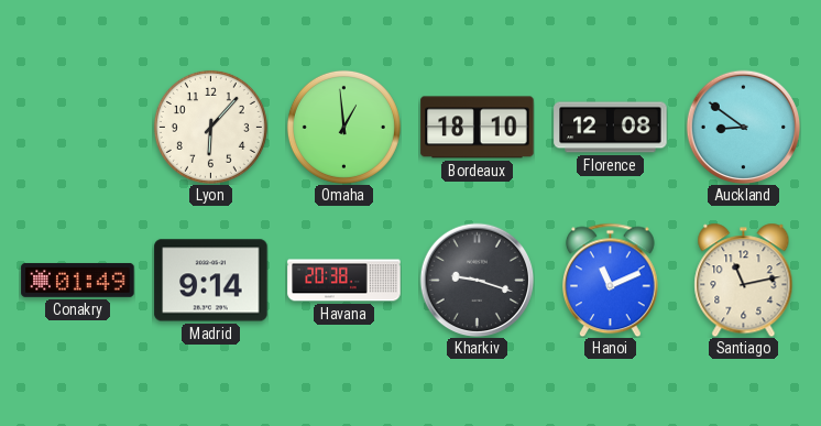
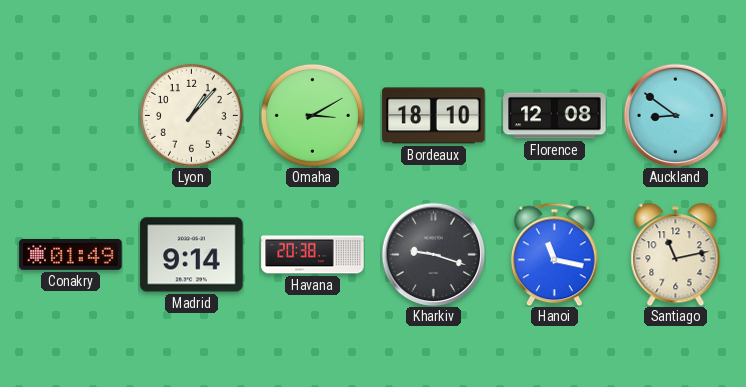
Lyon: 6:07 -> 1:07 (191, 115)
Omaha: 12:59 -> 3:10 (312, 115)
Hanoi: 11:11 -> 11:17 (555, 254)
